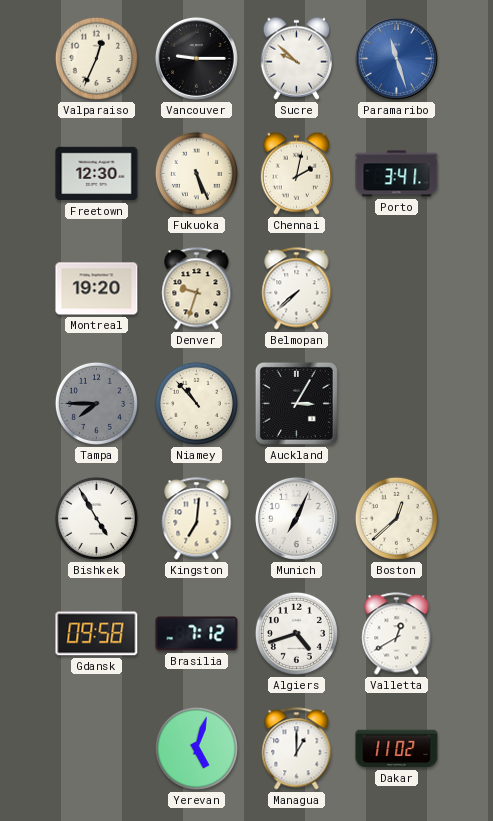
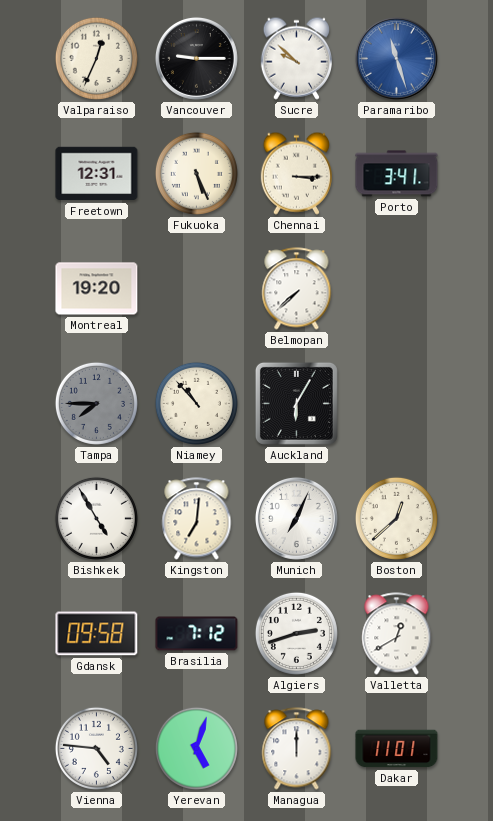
Freetown: 12:30 -> 12:31 (97, 174)
Chennai: 2:02 -> 3:15 (296, 173)
Denver: 9:33 -> none (197, 289)
Auckland: 3:05 -> 6:05 (296, 403)
Algiers: 4:42 -> 2:42 (296, 633)
Vienna: none -> 4:46 (96, 748)
Managua: 1:00 -> 12:00 (297, 749)
Dakar: 11:02 -> 11:01 (397, 749)
